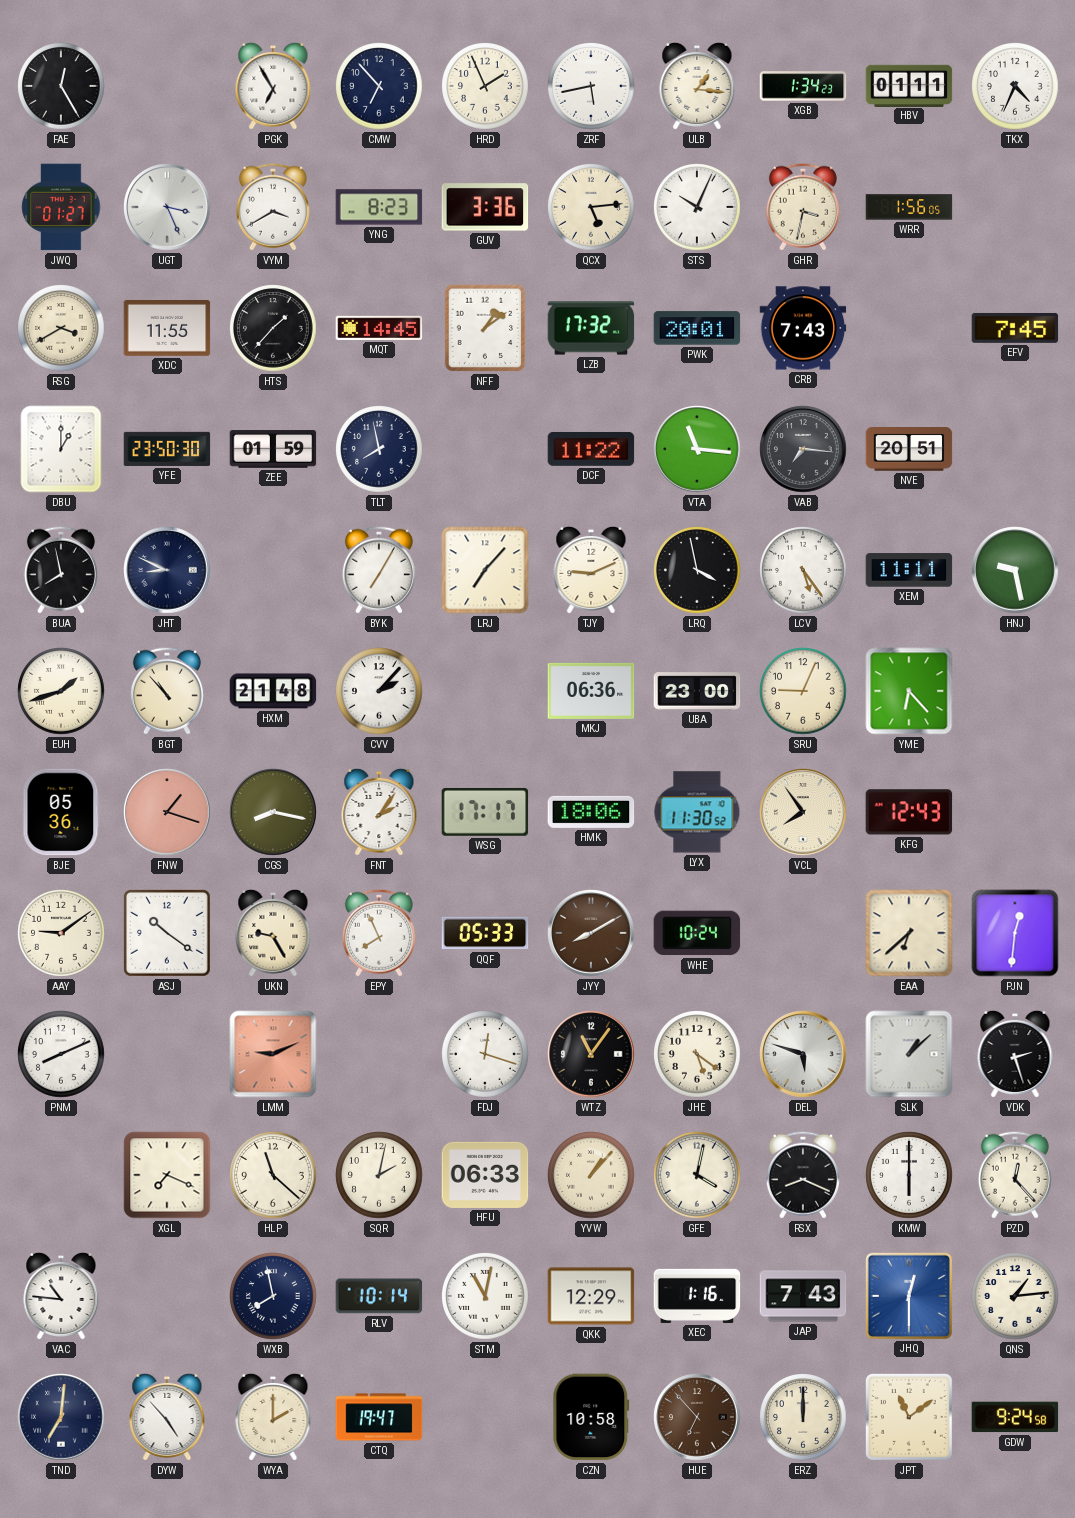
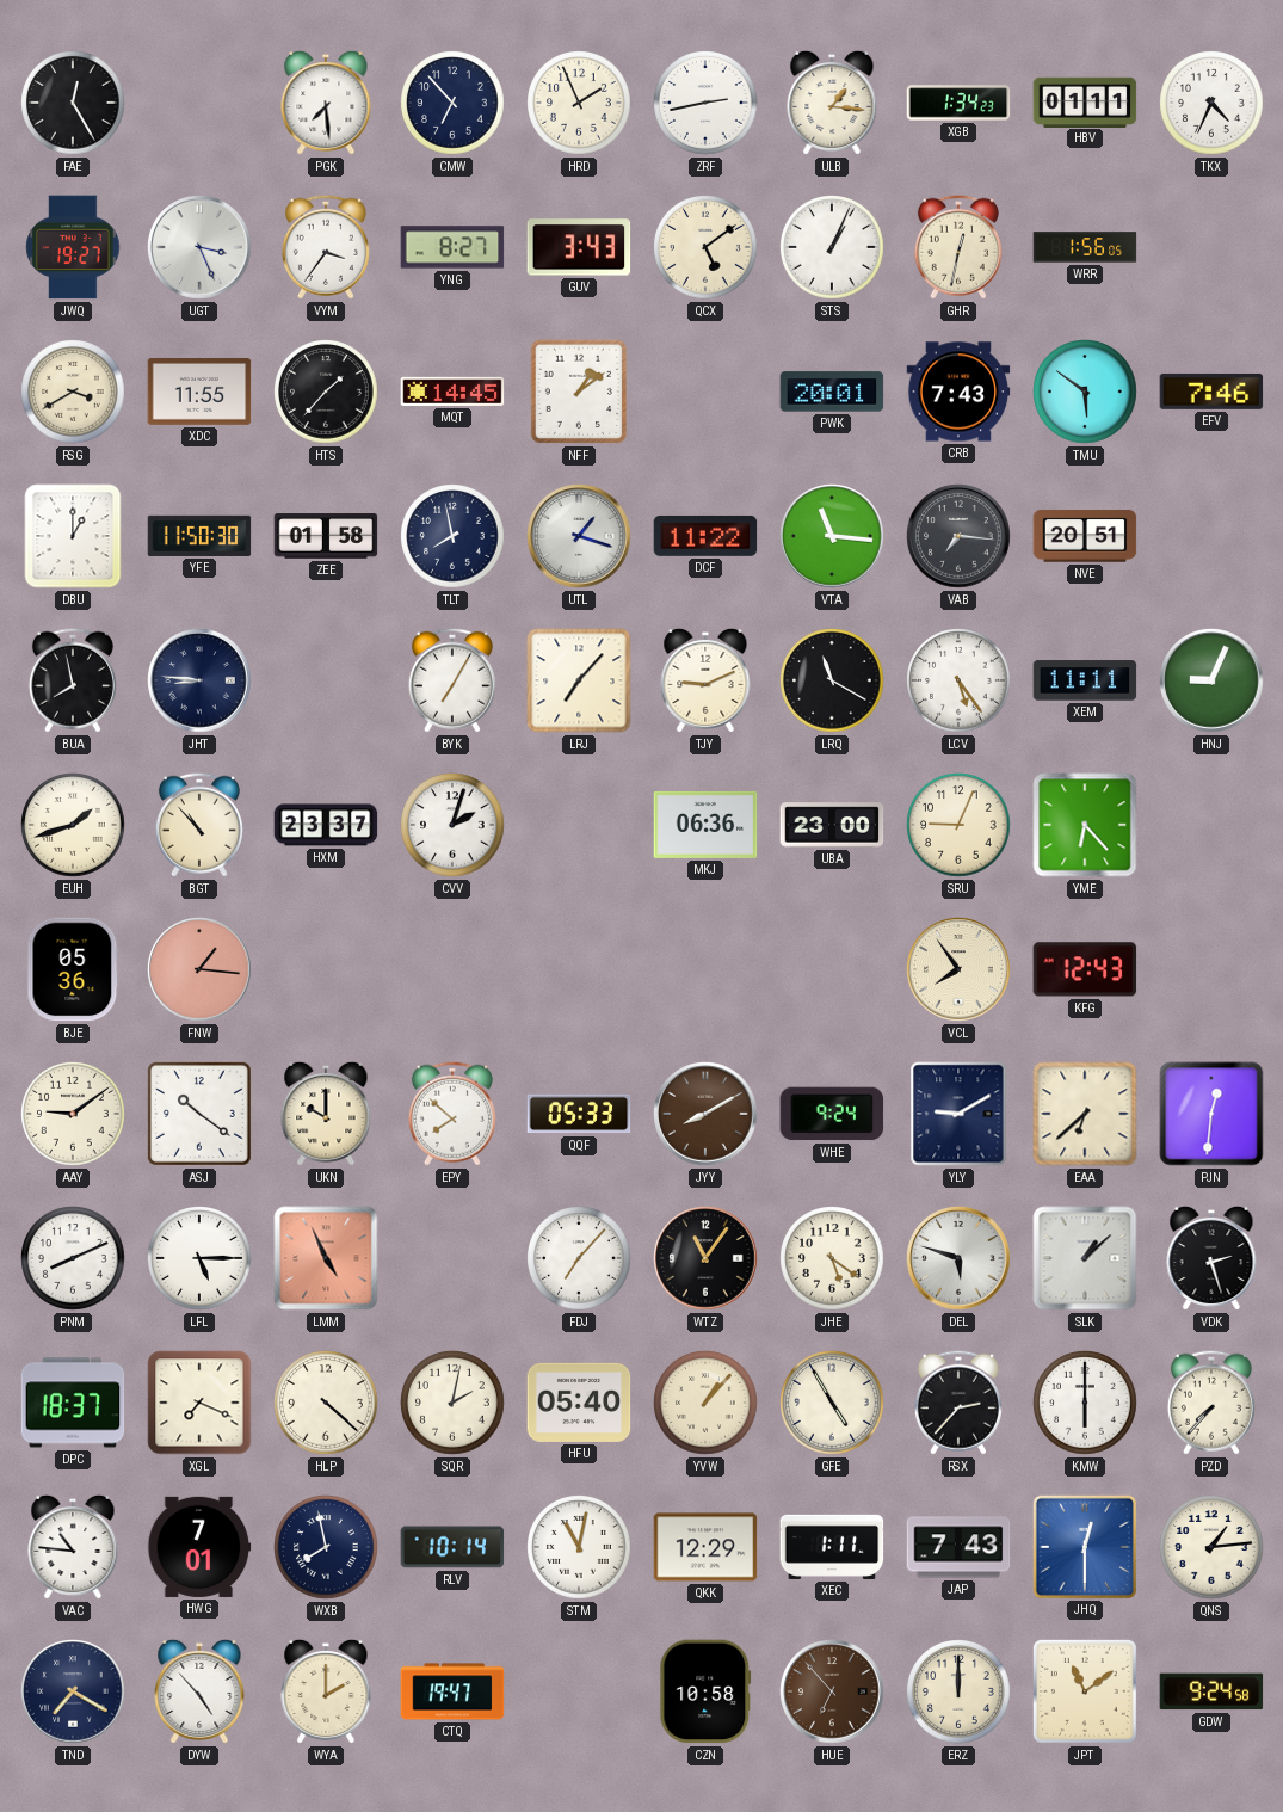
PGK: 6:55 -> 7:29 (326, 103)
ZRF: 5:43 -> 2:43 (705, 103)
JWQ: 01:27 -> 19:27 (73, 247)
VYM: 3:40 -> 3:36 (326, 247)
YNG: 8:23 -> 8:27 (452, 247)
GUV: 3:36 -> 3:43 (579, 247)
QCX: 5:14 -> 5:09 (705, 247)
STS: 10:04 -> 1:04 (832, 247)
GHR: 3:32 -> 12:32 (958, 247)
LZB: 17:32 -> none (591, 328)
TMU: none -> 5:51 (1085, 392)
EFV: 7:45 -> 7:46 (1211, 392)
YFE: 23:50 -> 11:50 (199, 536)
ZEE: 01:59 -> 01:58 (326, 536)
UTL: none -> 1:18 (579, 536)
JHT: 8:49 -> 8:46 (199, 680)
LRQ: 3:58 -> 11:20 (832, 680)
HNJ: 9:28 -> 9:04 (1211, 680)
HXM: 21:48 -> 23:37 (326, 825)
CVV: 2:07 -> 2:03 (452, 825)
FNW: 1:18 -> 1:16 (199, 969)
CGS: 8:17 -> none (273, 812)
FNT: 2:06 -> none (379, 812)
WSG: 17:17 -> none (485, 812)
HMK: 18:06 -> none (591, 812)
LYX: 11:30 -> none (697, 812)
UKN: 9:25 -> 10:00 (326, 1114)
EPY: 7:56 -> 7:52 (452, 1114)
WHE: 10:24 -> 9:24 (832, 1114)
YLY: none -> 9:10 (958, 1114)
LFL: none -> 5:15 (199, 1258)
LMM: 9:11 -> 4:56 (326, 1258)
FDJ: 12:18 -> 7:07 (579, 1258)
DPC: none -> 18:37 (73, 1403)
HLP: 11:22 -> 4:22 (326, 1403)
HFU: 06:33 -> 05:40 (579, 1403)
GFE: 4:02 -> 4:55 (832, 1403)
RSX: 8:19 -> 2:37 (958, 1403)
PZD: 12:23 -> 7:37 (1211, 1403)
HWG: none -> 7:01 (199, 1547)
XEC: 1:16 -> 1:11 (832, 1547)
TND: 7:01 -> 7:20 (73, 1691)
